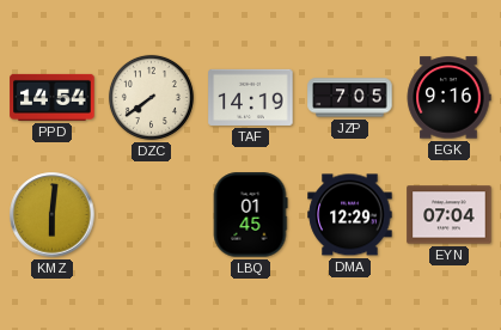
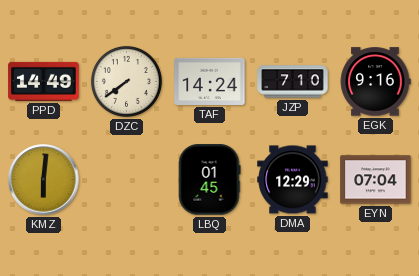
PPD: 14:54 -> 14:49 (44, 81)
TAF: 14:19 -> 14:24 (210, 81)
JZP: 7:05 -> 7:10 (293, 82)
